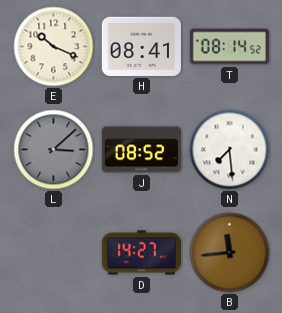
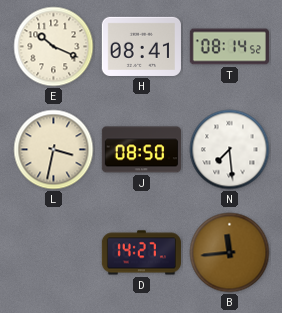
L: 3:08 -> 3:32 (54, 150)
L dial: grey -> cream (54, 150)
J: 08:52 -> 08:50 (141, 150)
